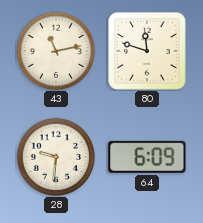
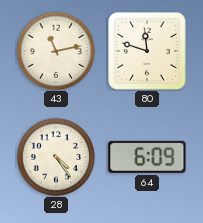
28: 9:31 -> 4:24 (55, 156)
